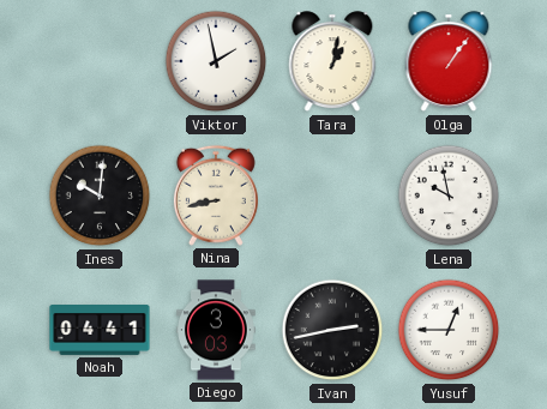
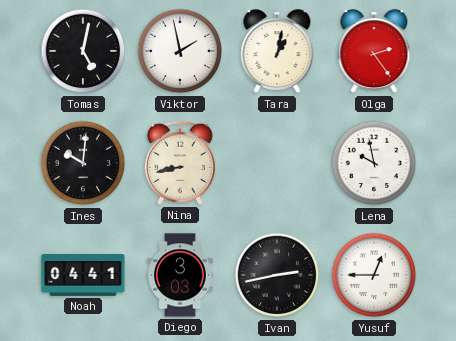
Tomas: none -> 5:02 (83, 51)
Olga: 1:06 -> 2:24 (374, 52)
